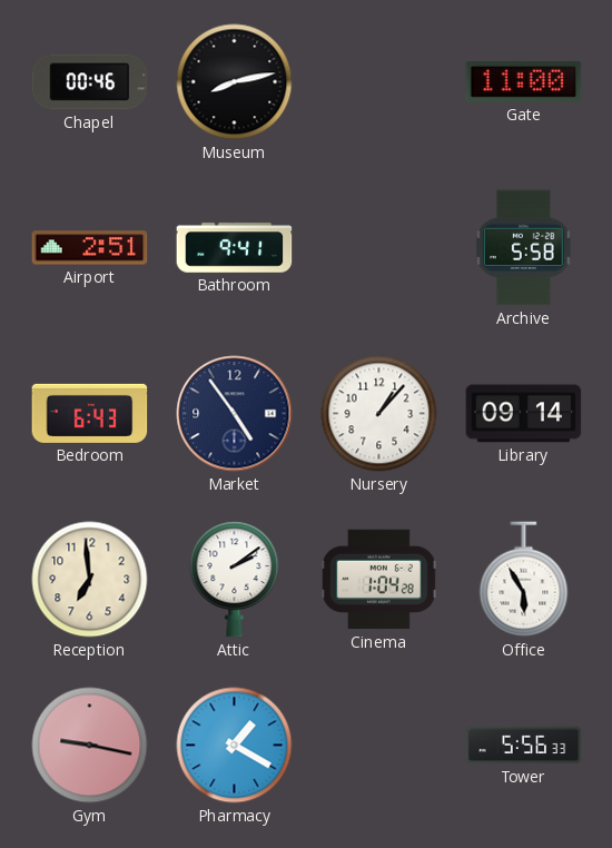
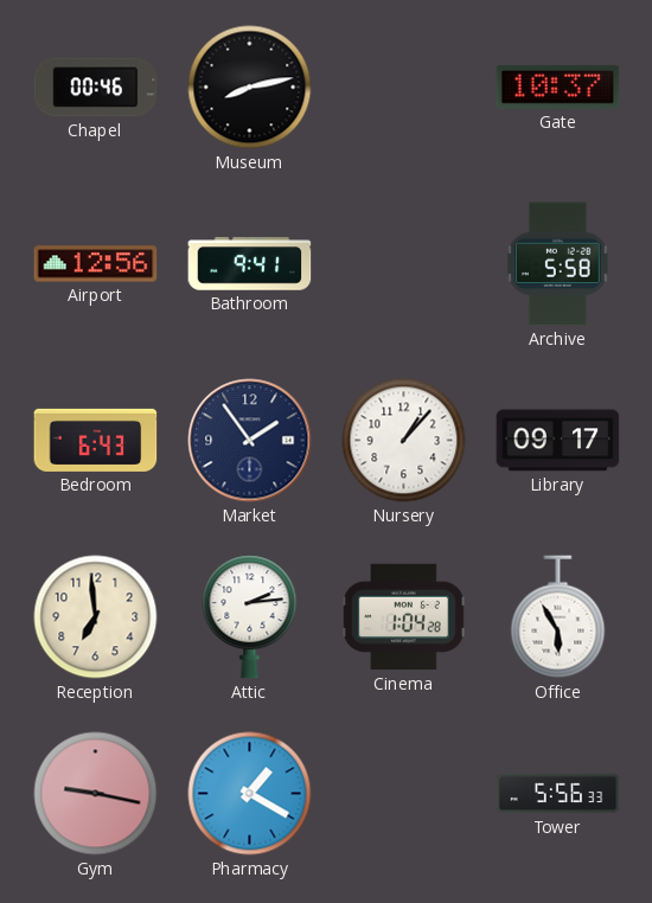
Gate: 11:00 -> 10:37 (558, 87)
Airport: 2:51 -> 12:56 (96, 264)
Market: 4:54 -> 1:54 (250, 441)
Library: 09:14 -> 09:17 (558, 441)
Attic: 2:09 -> 2:14 (250, 617)
